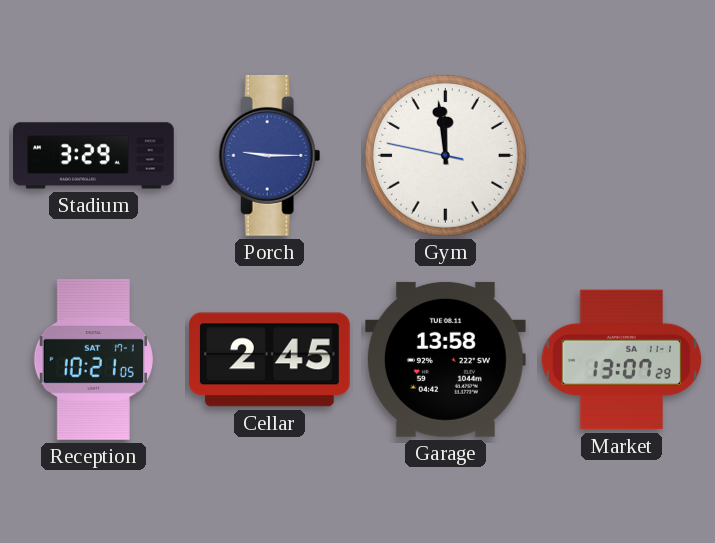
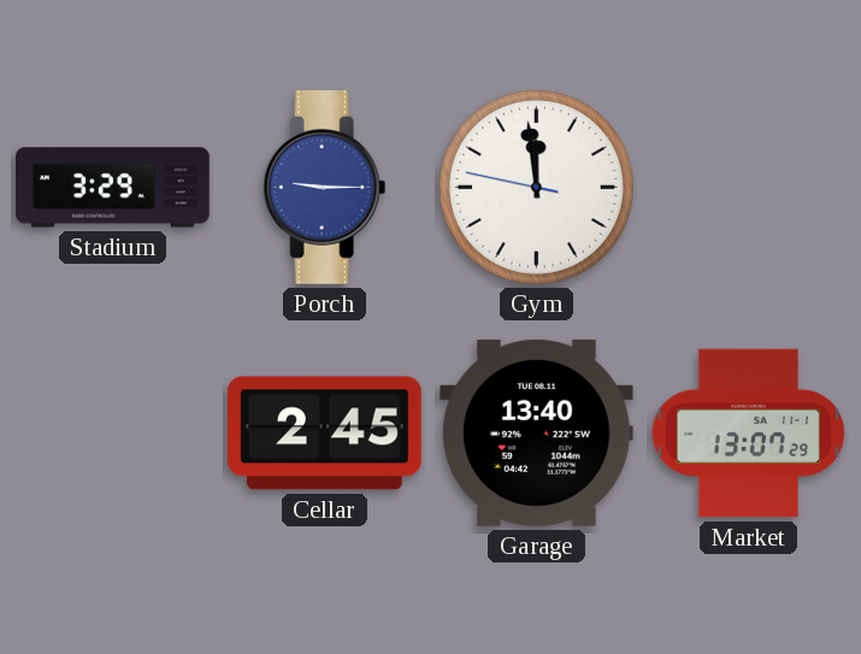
Reception: 10:21 -> none (93, 359)
Garage: 13:58 -> 13:40 (536, 432)
